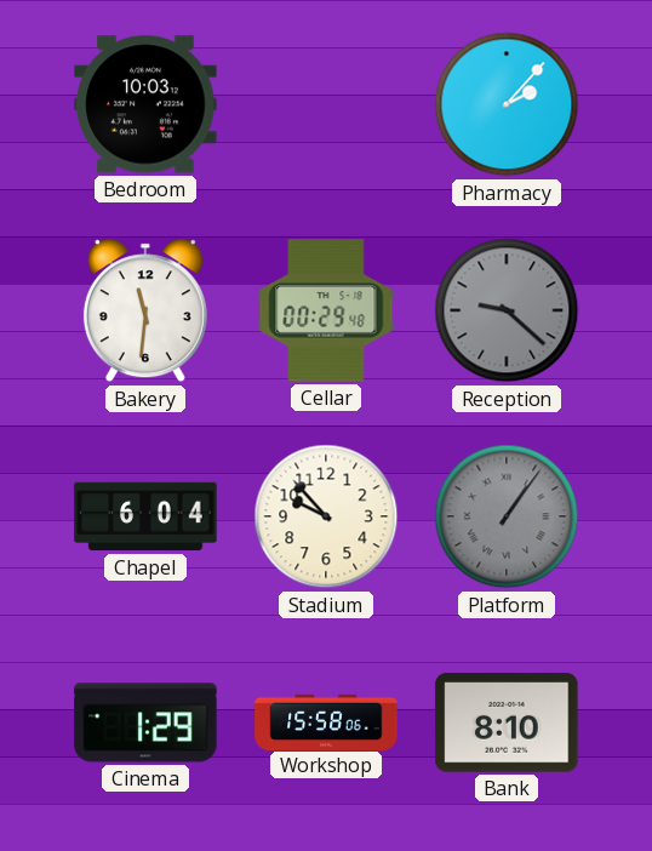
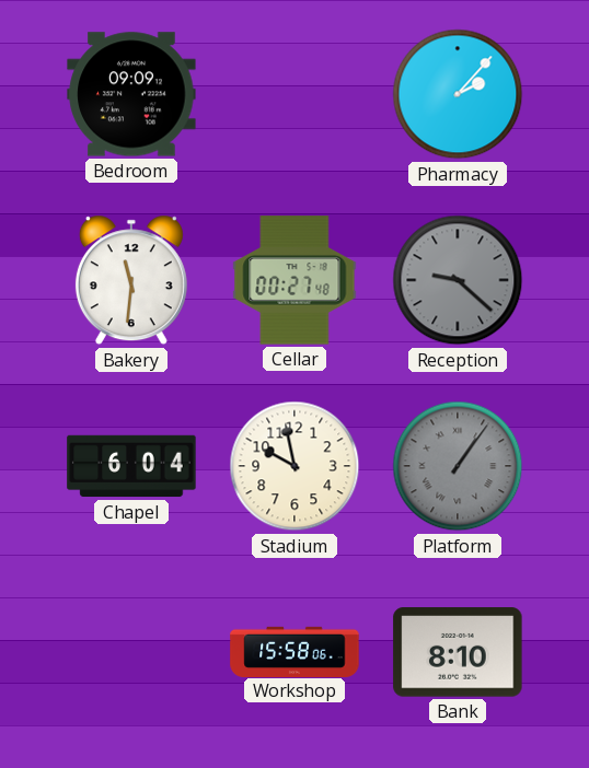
Bedroom: 10:03 -> 09:09 (131, 94)
Cellar: 00:29 -> 00:27 (294, 280)
Stadium: 9:53 -> 9:58 (294, 466)
Cinema: 1:29 -> none (145, 723)
